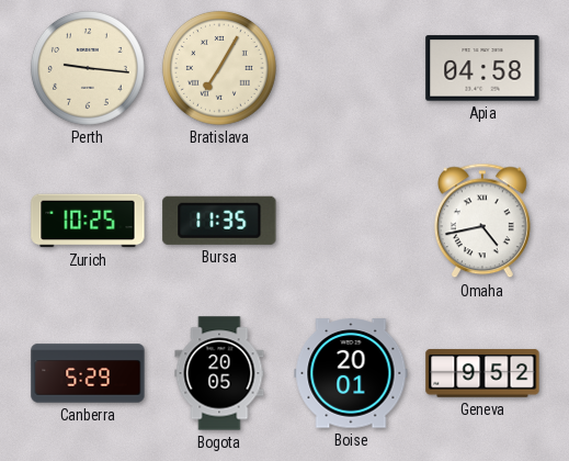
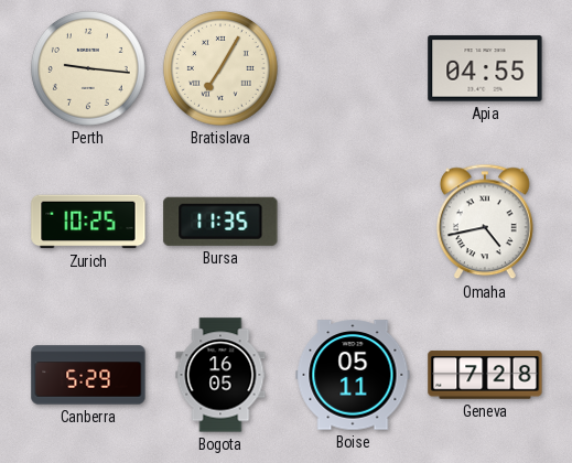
Apia: 04:58 -> 04:55 (485, 68)
Bogota: 20:05 -> 16:05 (220, 375)
Boise: 20:01 -> 05:11 (353, 375)
Geneva: 9:52 -> 7:28 (485, 375)
